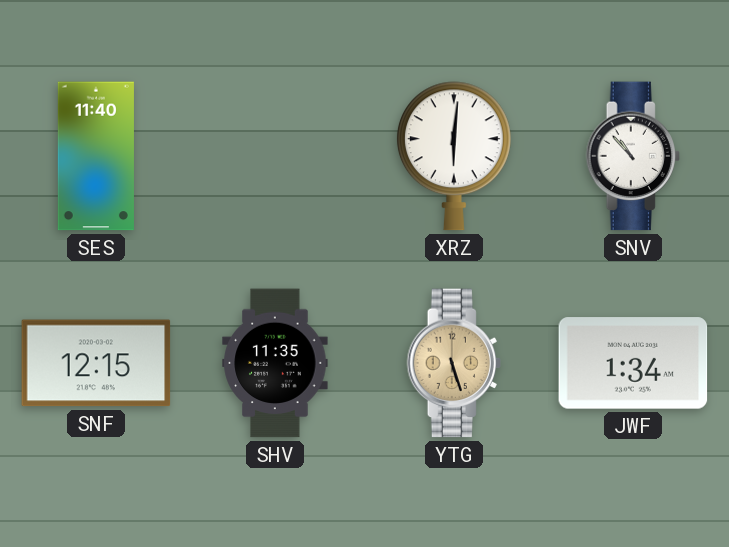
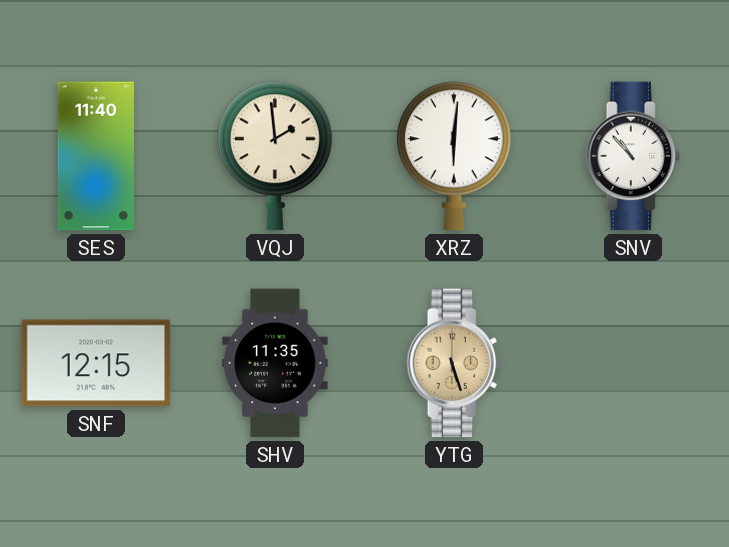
VQJ: none -> 1:59 (275, 156)
JWF: 1:34 -> none (633, 363)
